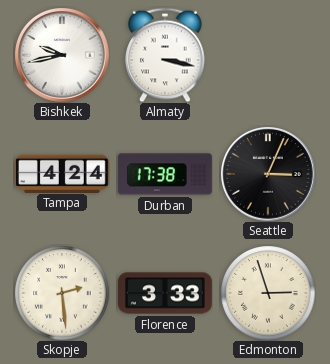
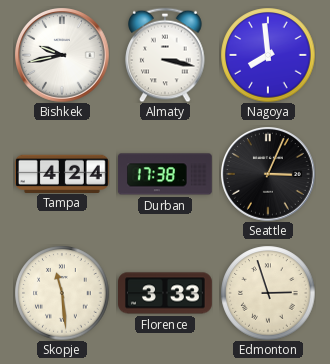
Nagoya: none -> 7:59 (268, 55)
Skopje: 2:29 -> 11:29 (62, 293)
